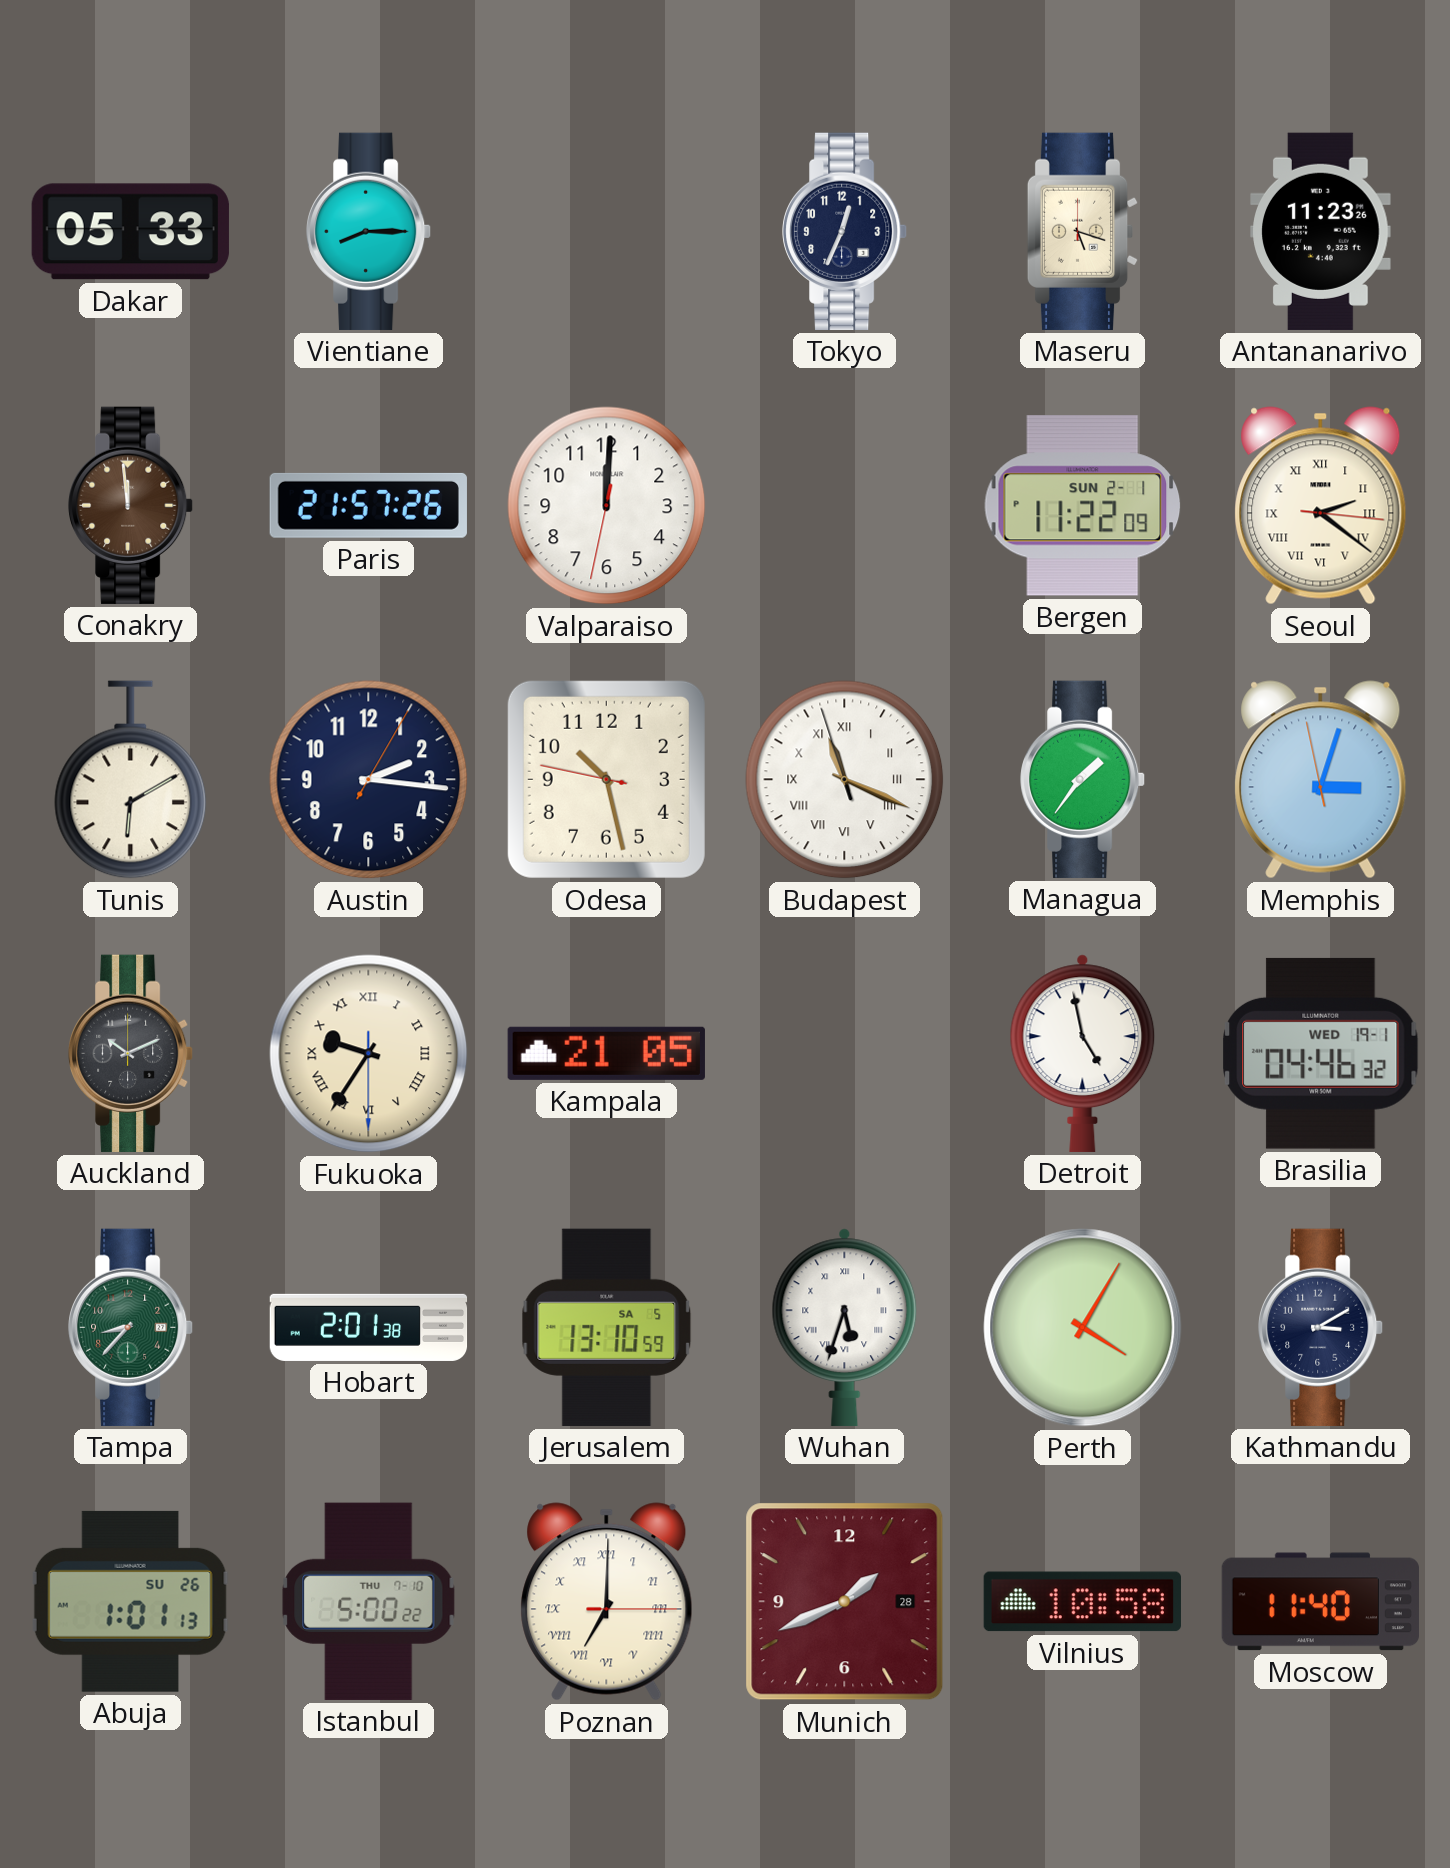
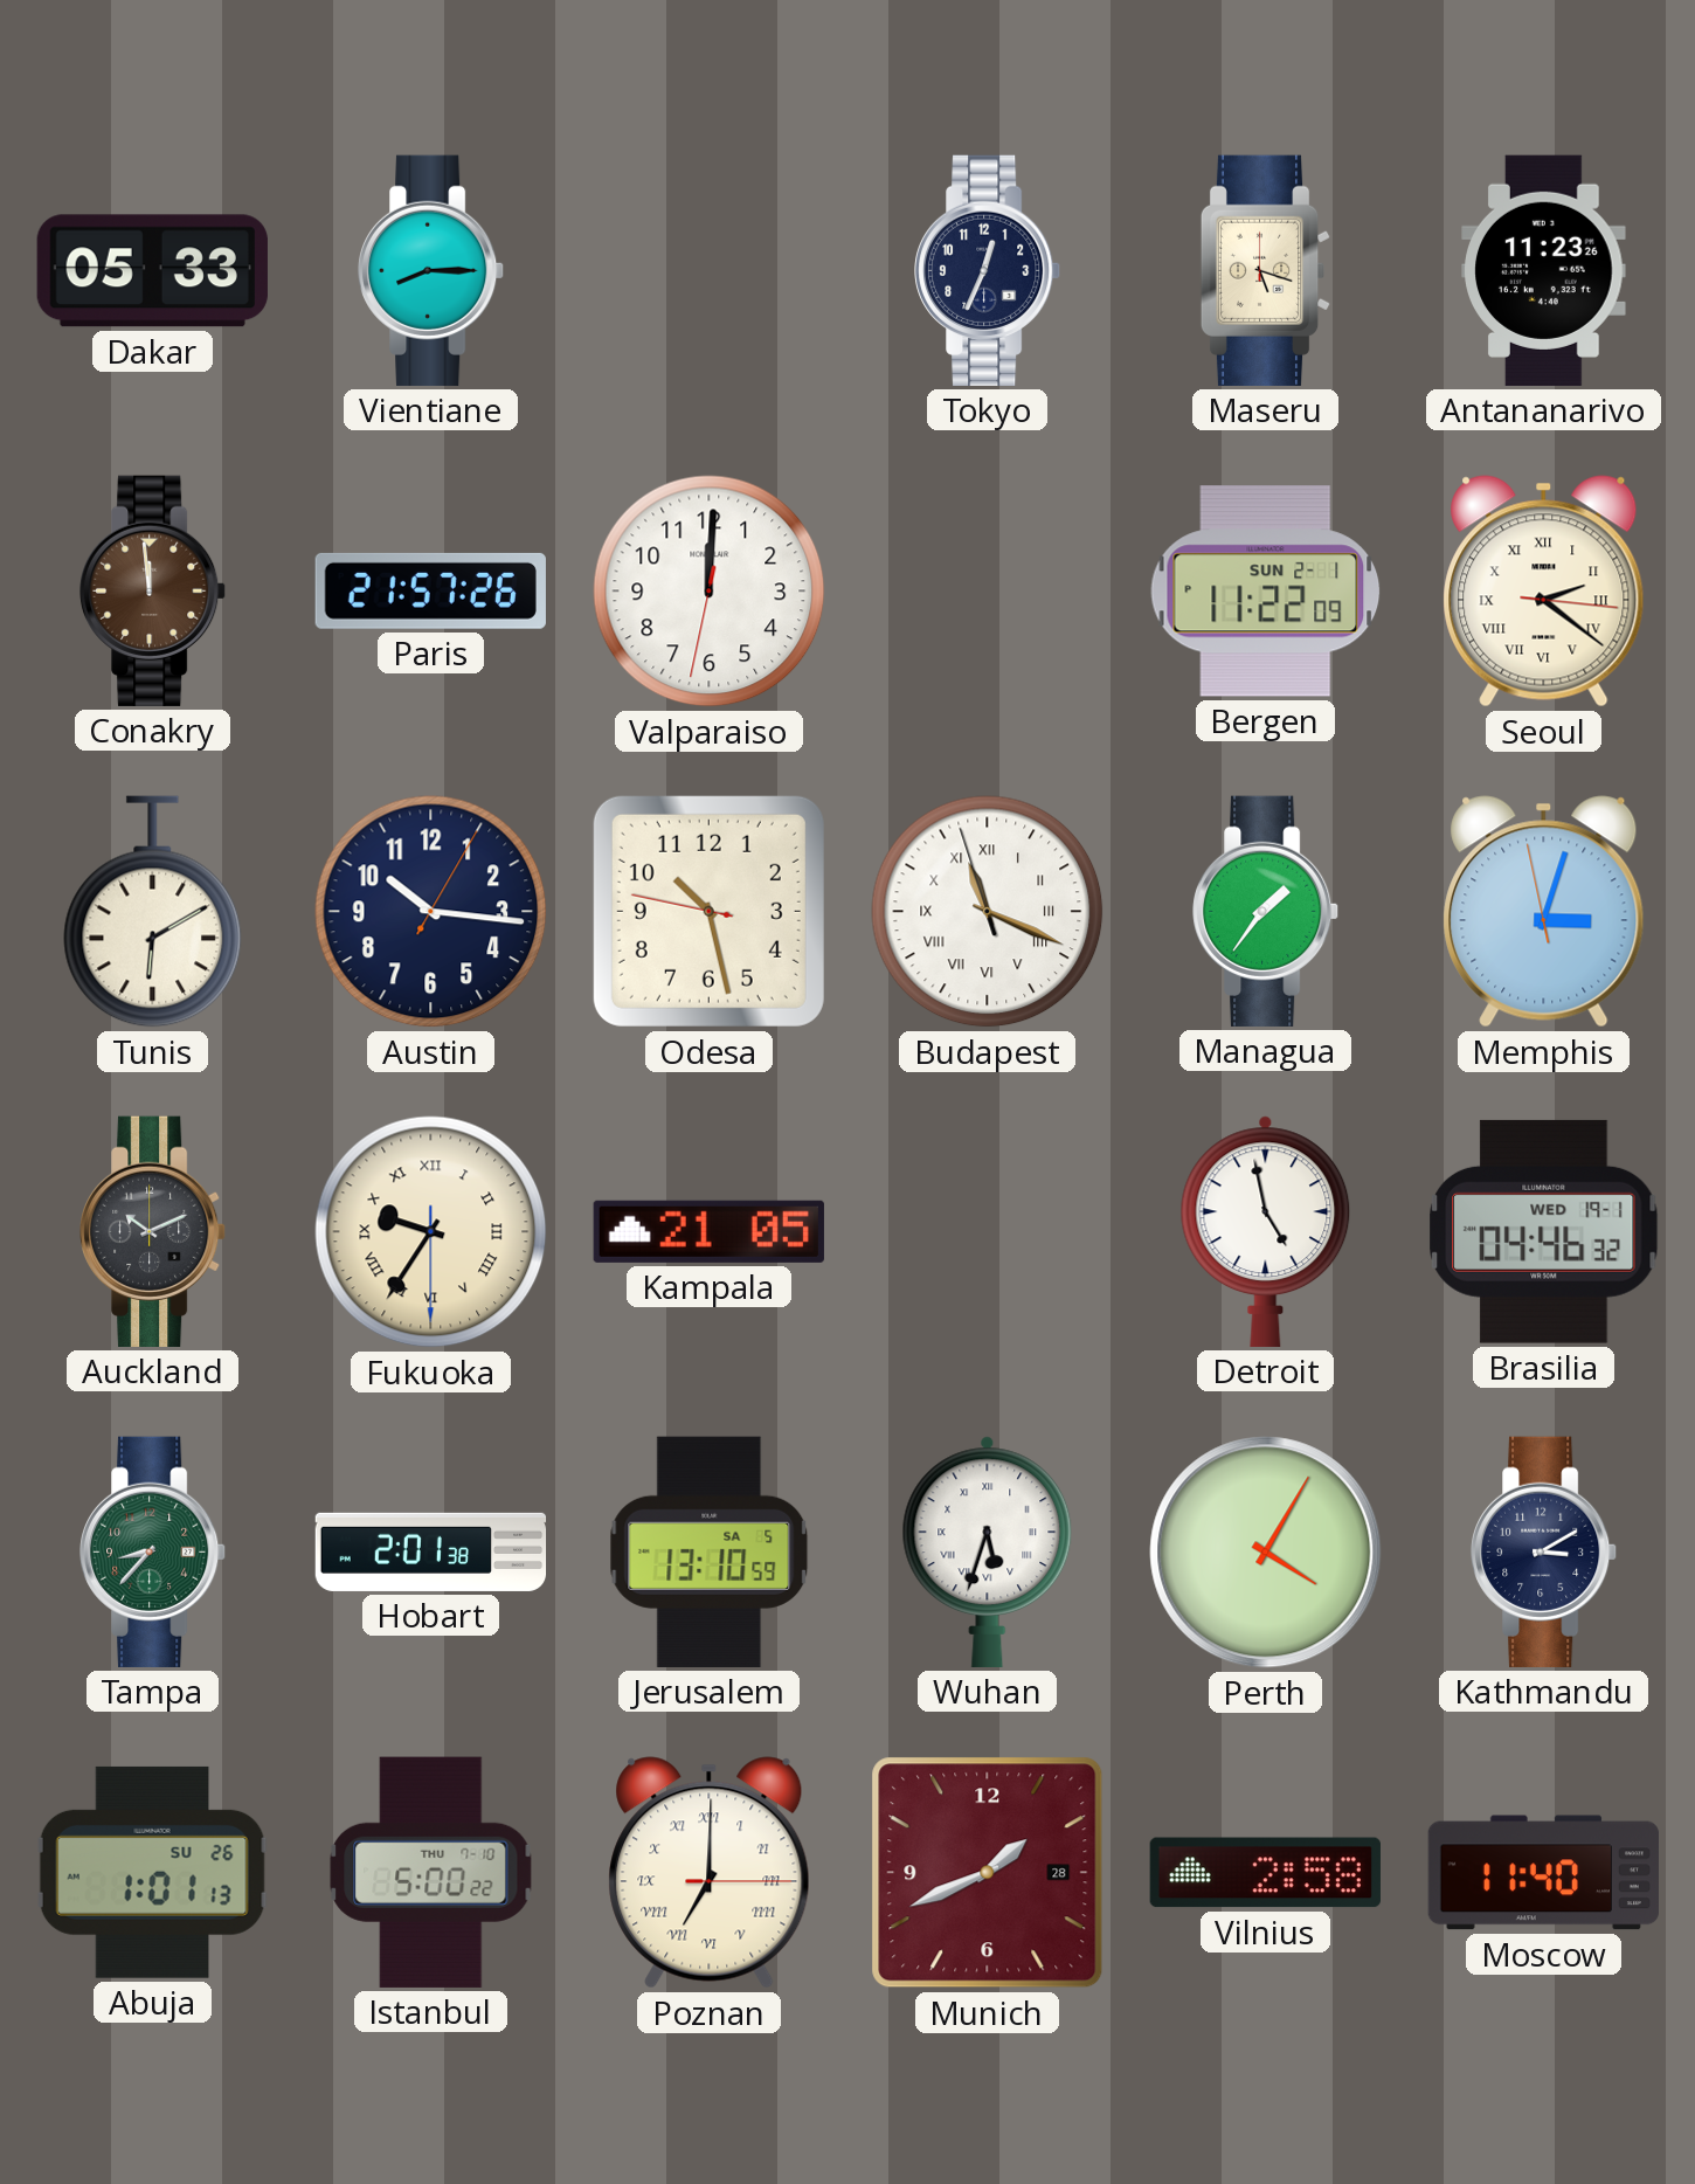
Austin: 2:16 -> 10:16 (431, 912)
Vilnius: 10:58 -> 2:58 (1265, 1873)
